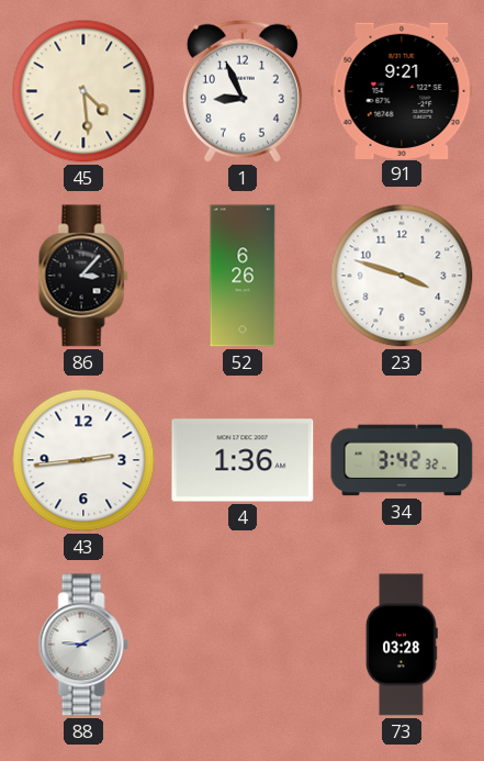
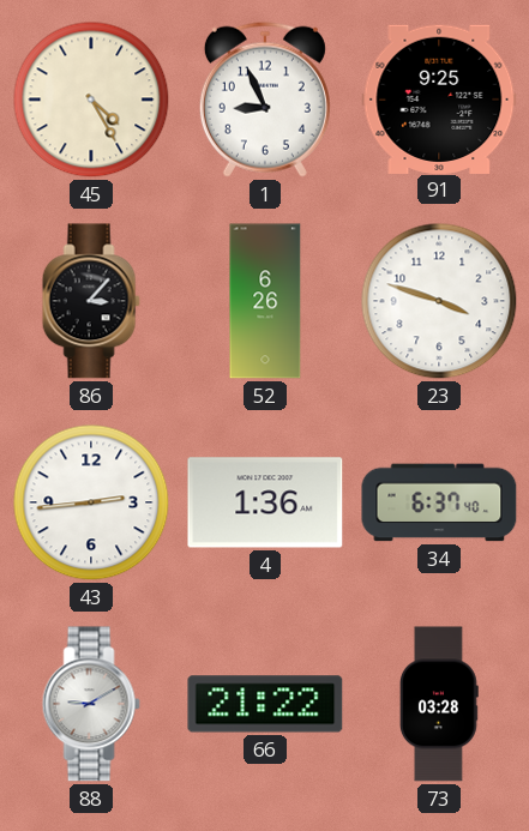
45: 4:29 -> 4:25 (91, 100)
91: 9:21 -> 9:25 (439, 98)
34: 3:42 -> 6:37 (439, 502)
66: none -> 21:22 (265, 704)
